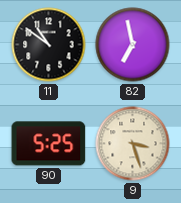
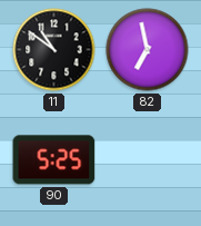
9: 3:27 -> none (133, 144)
